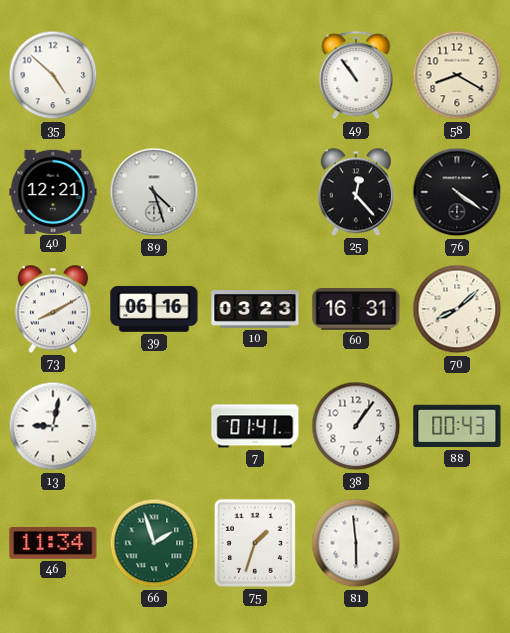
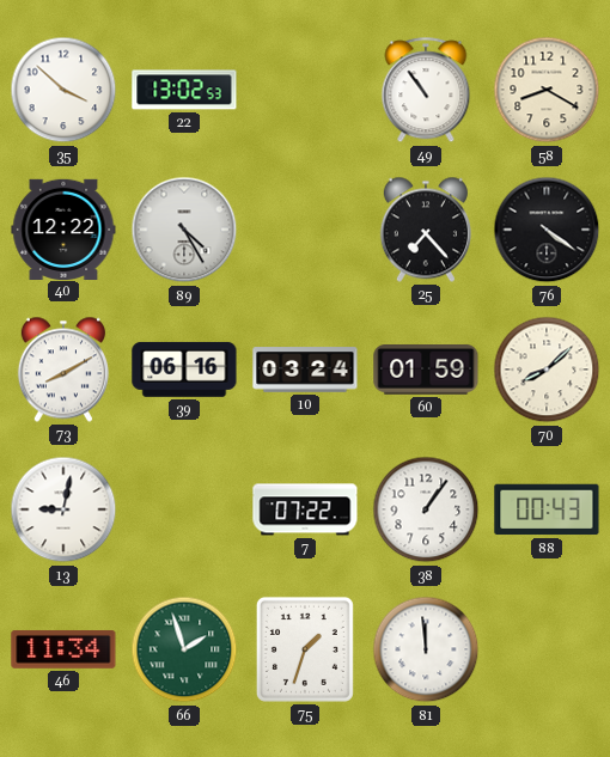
35: 4:52 -> 3:52 (63, 90)
22: none -> 13:02 (184, 90)
40: 12:21 -> 12:22 (63, 228)
89: 4:27 -> 4:25 (184, 230)
25: 12:23 -> 7:23 (426, 230)
10: 03:23 -> 03:24 (305, 370)
60: 16:31 -> 01:59 (426, 371)
7: 01:41 -> 07:22 (305, 509)
81: 5:59 -> 11:59 (426, 649)
